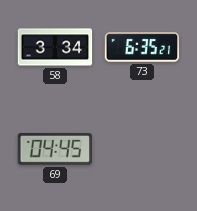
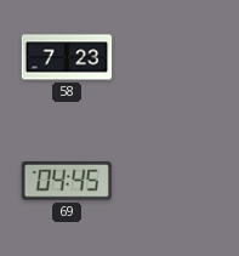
58: 3:34 -> 7:23 (67, 57)
73: 6:35 -> none (142, 47)
